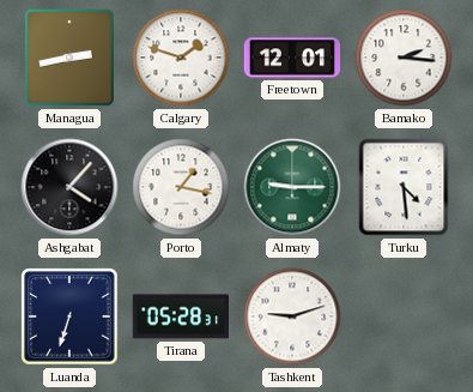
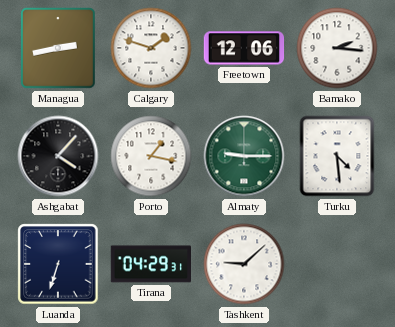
Freetown: 12:01 -> 12:06 (244, 48)
Tirana: 05:28 -> 04:29 (150, 264)
Tashkent: 9:12 -> 9:08 (244, 264)
